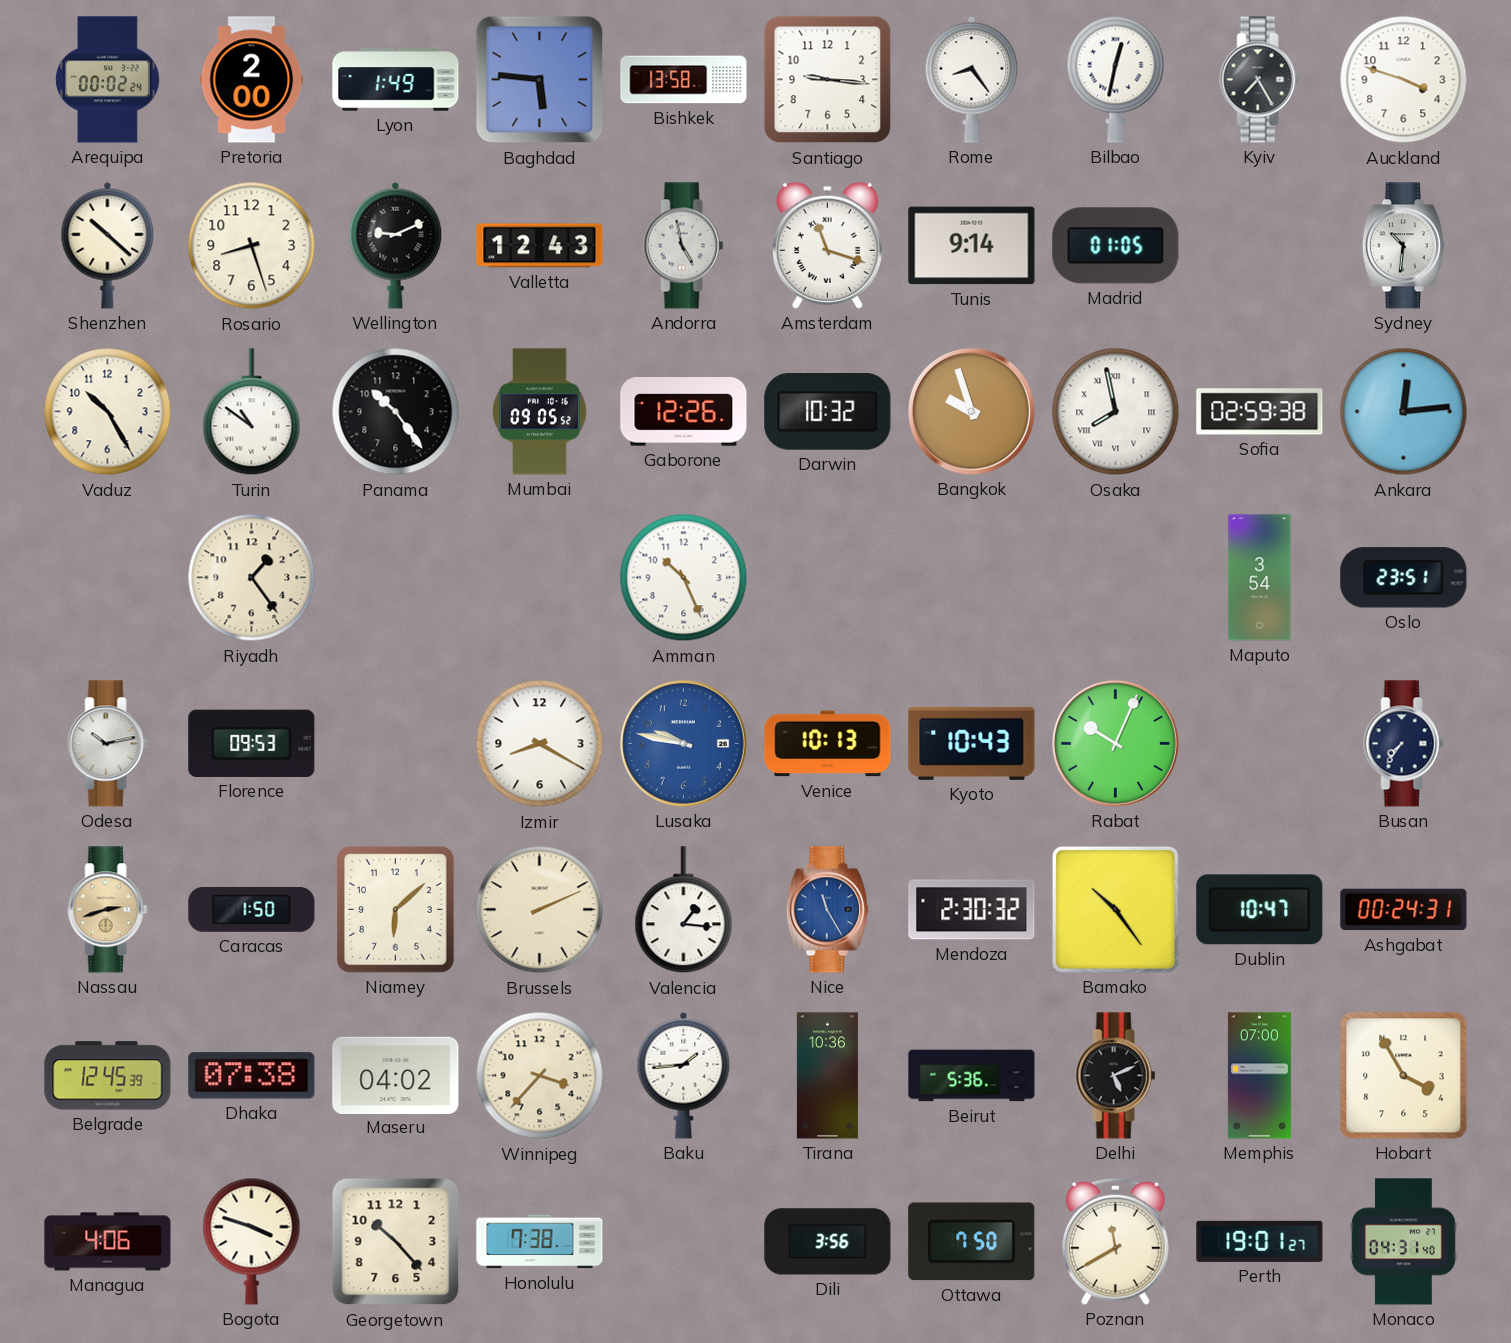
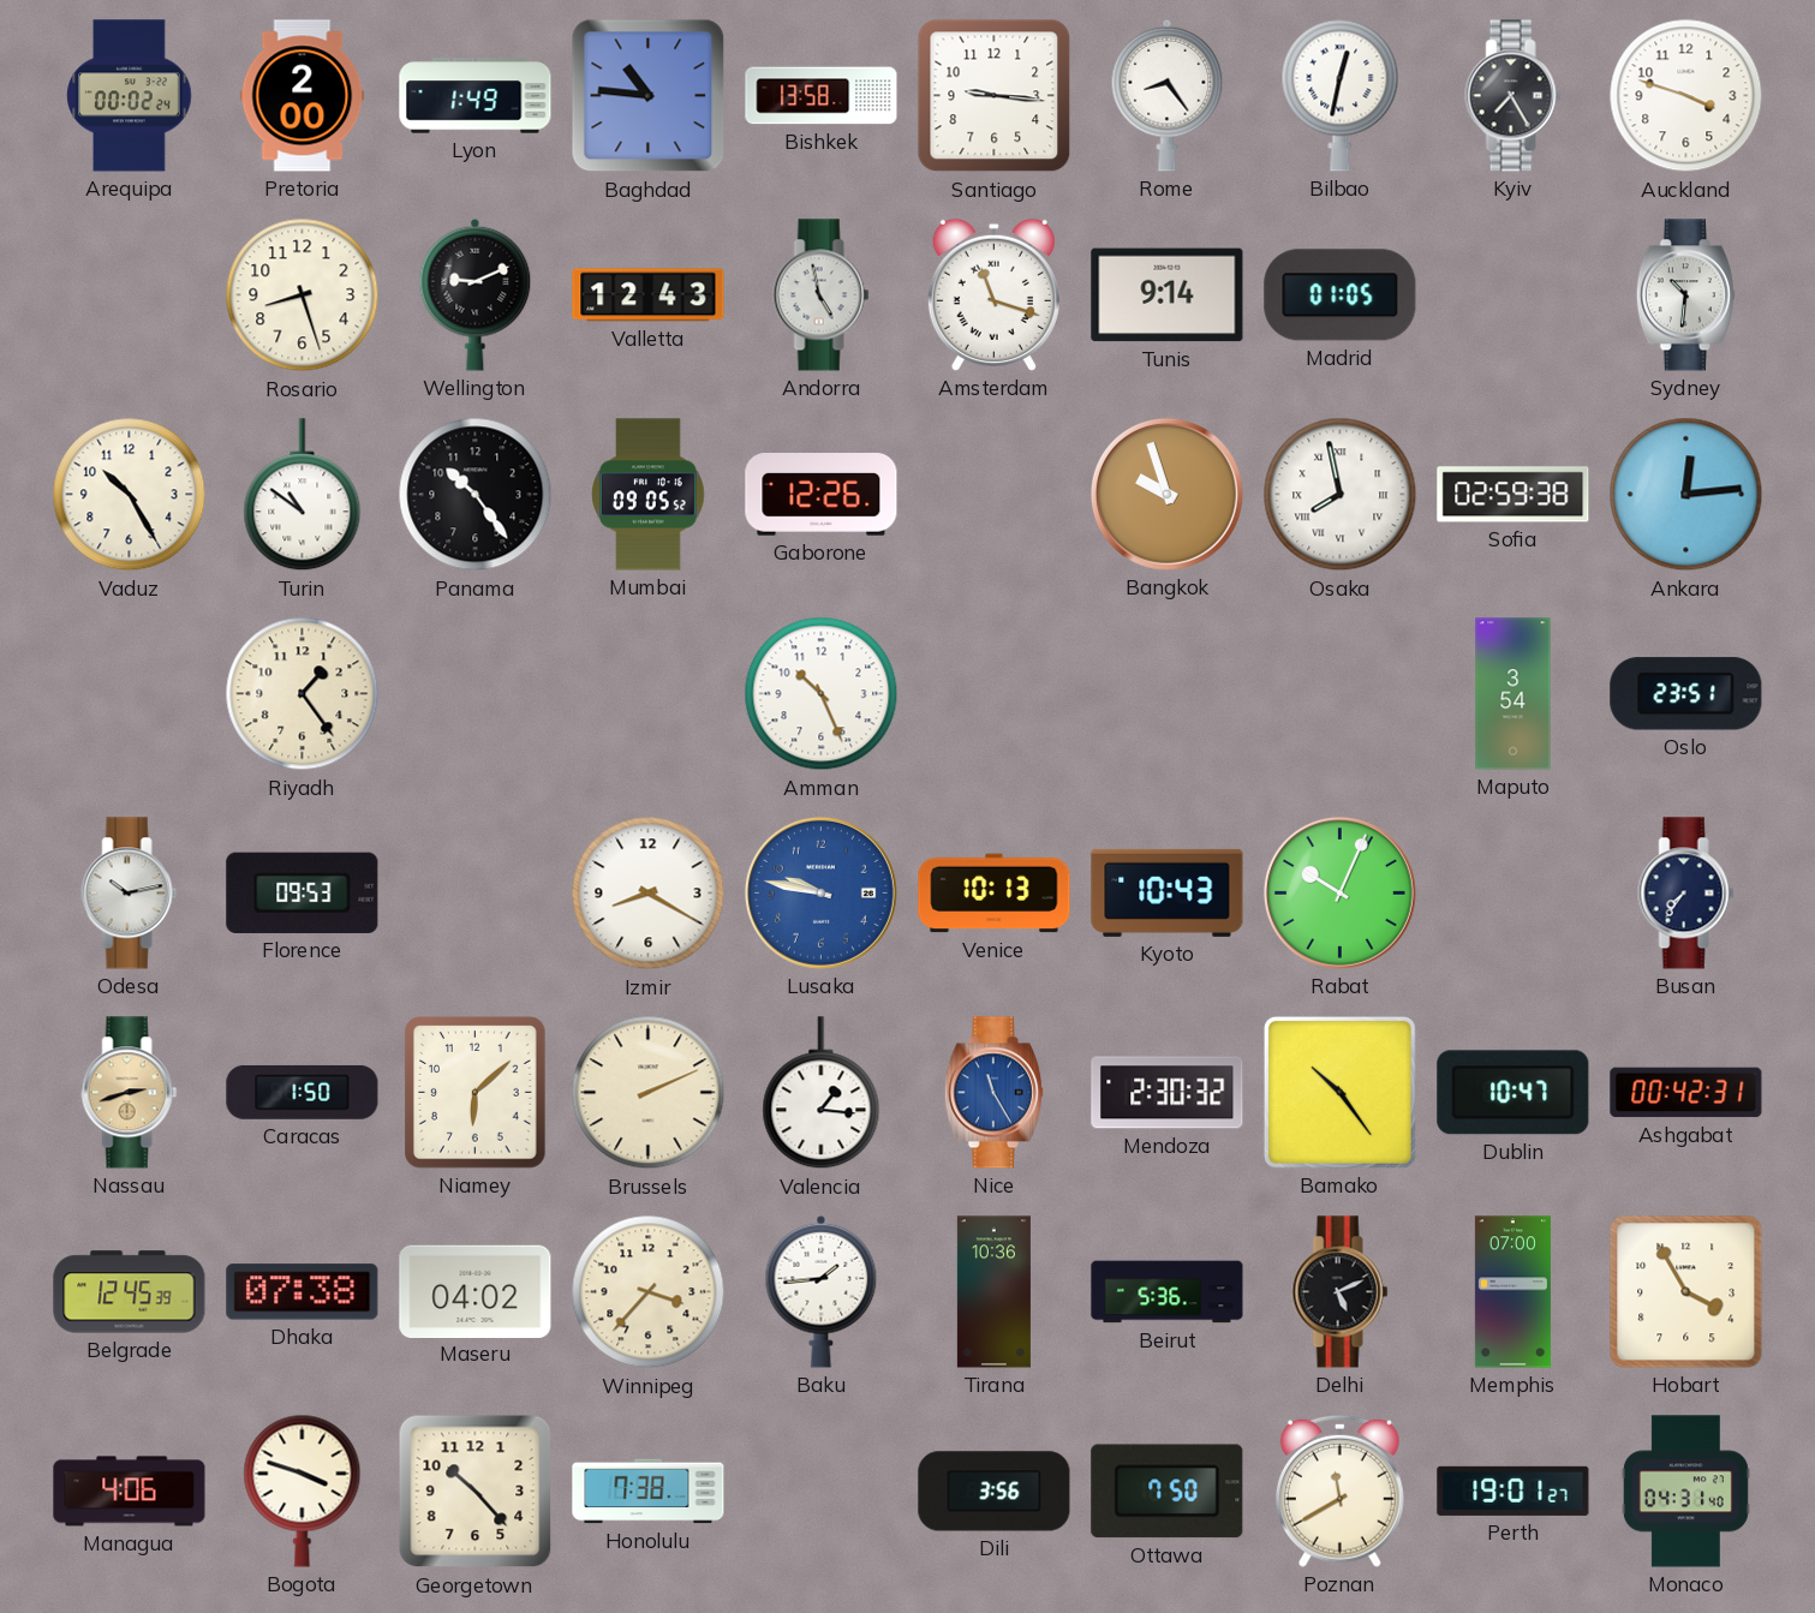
Baghdad: 5:46 -> 10:46 (649, 96)
Shenzhen: 10:22 -> none (108, 245)
Darwin: 10:32 -> none (828, 412)
Ashgabat: 00:24 -> 00:42 (1686, 1093)
